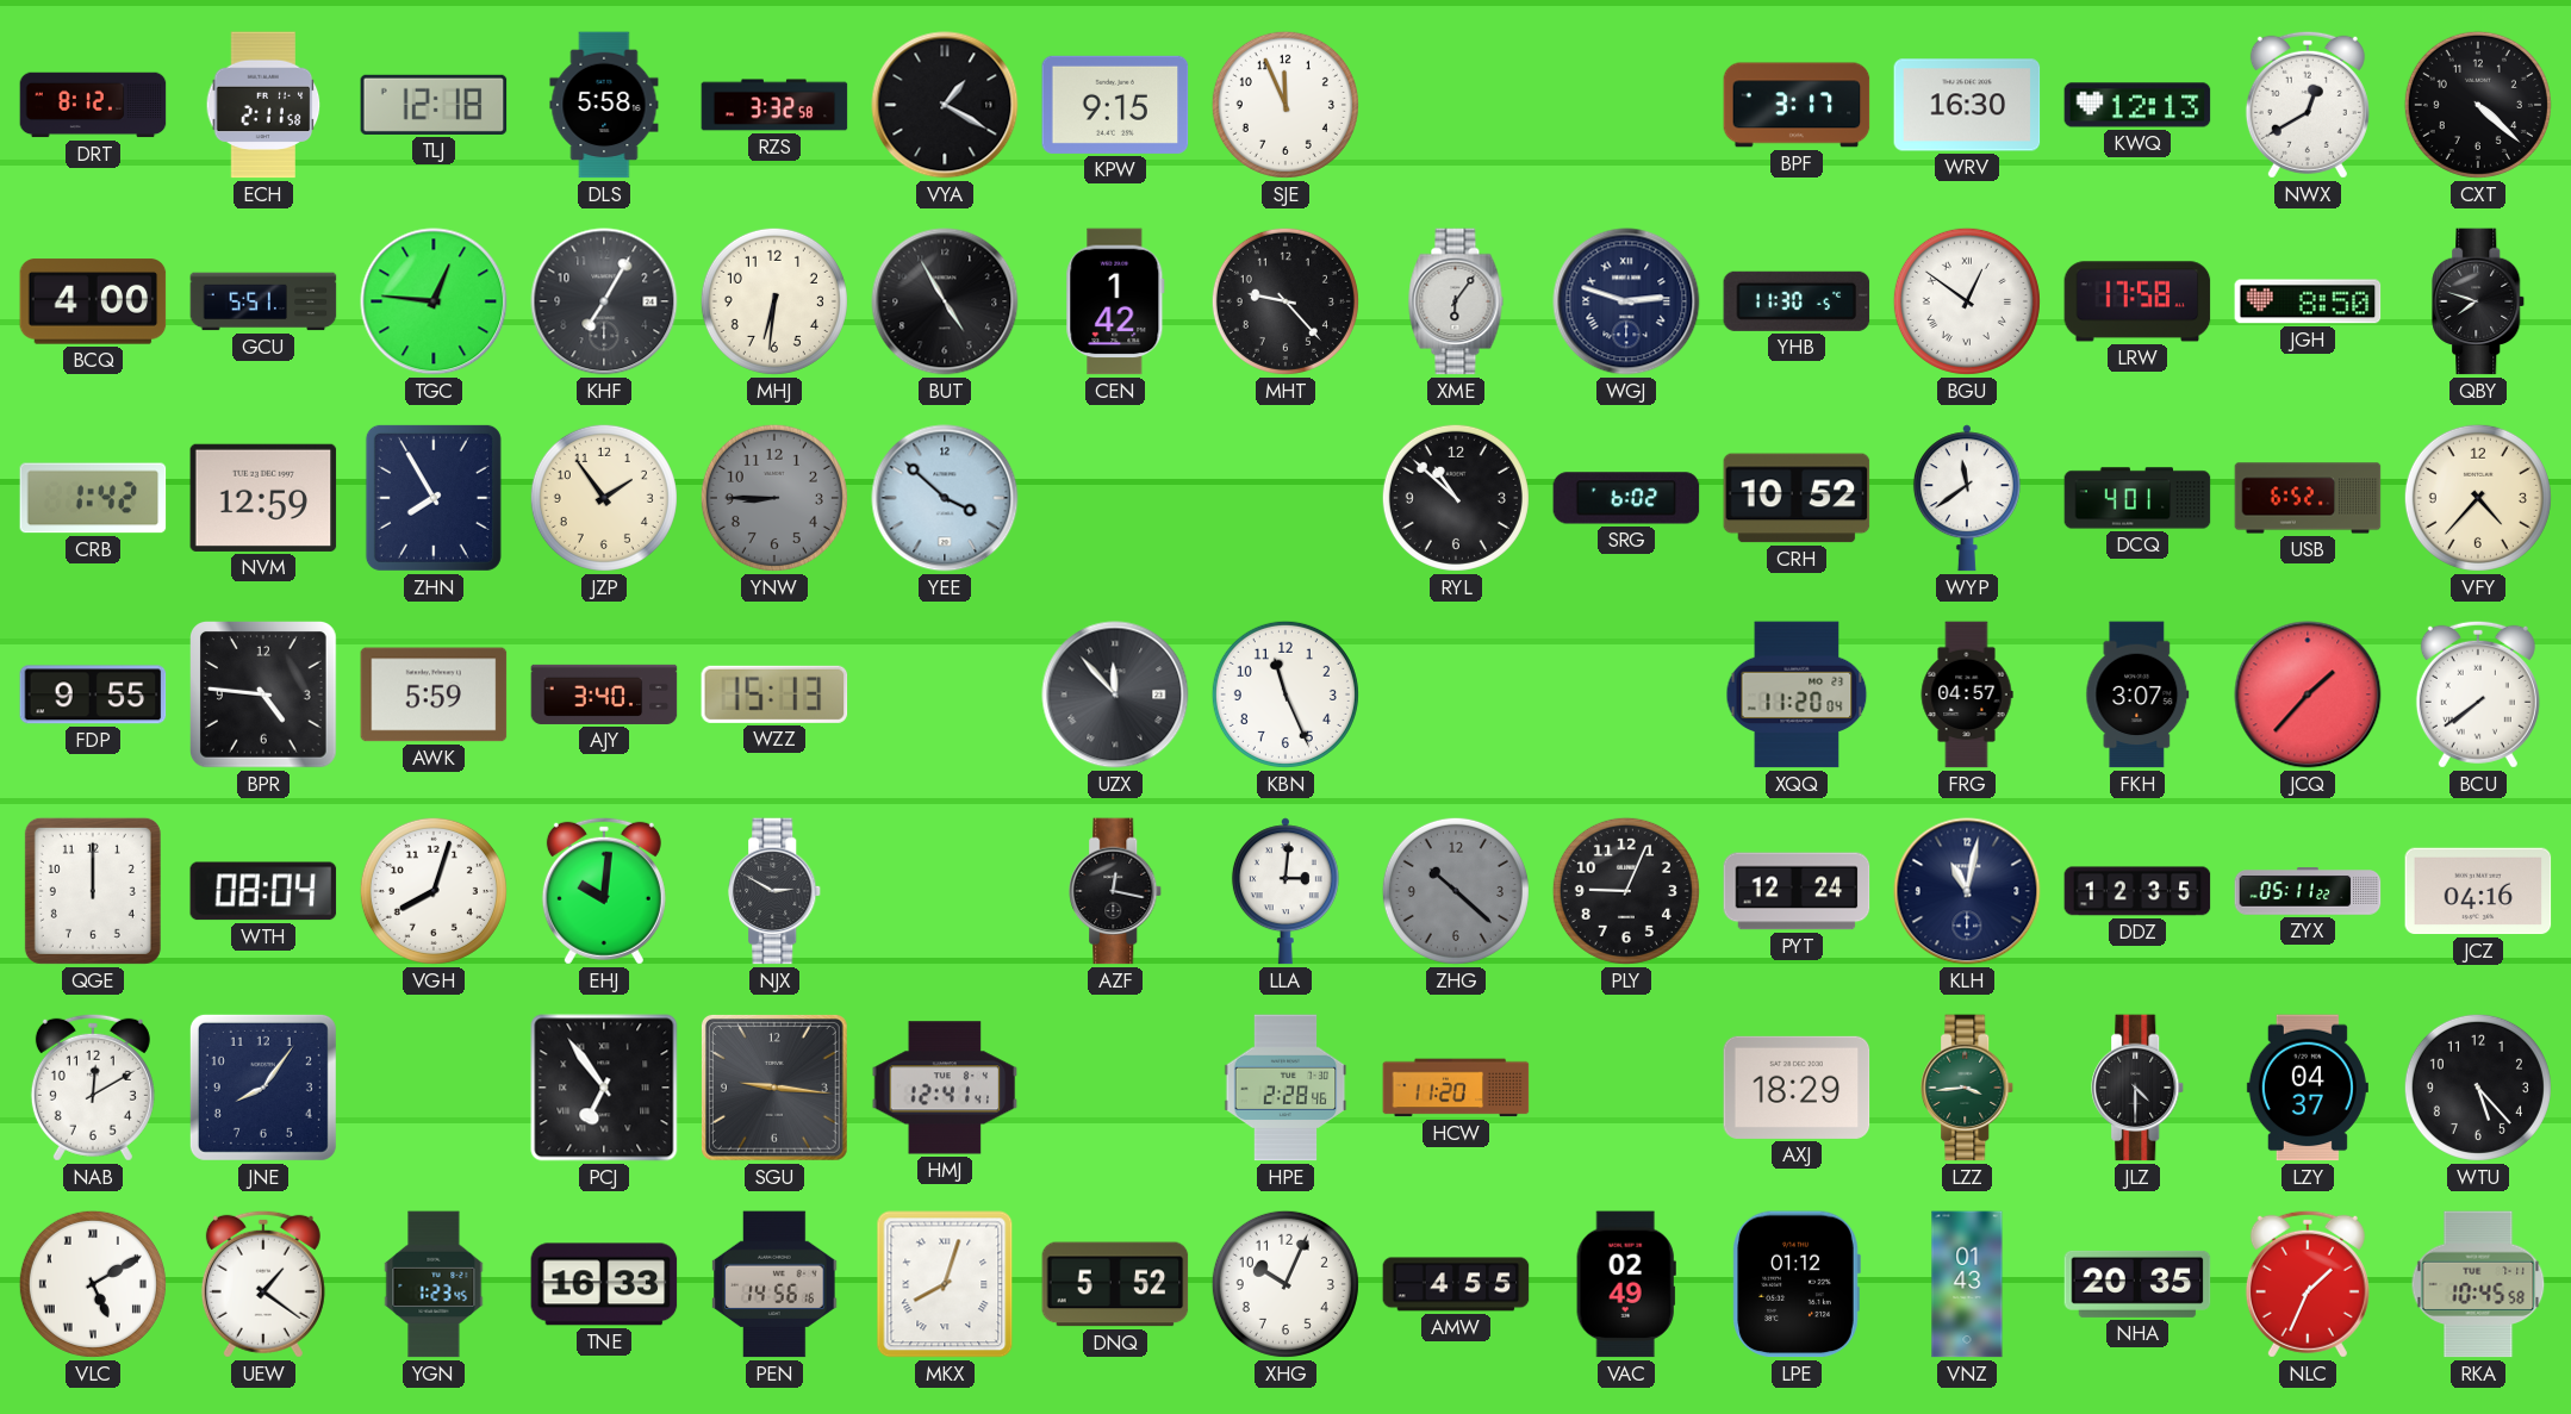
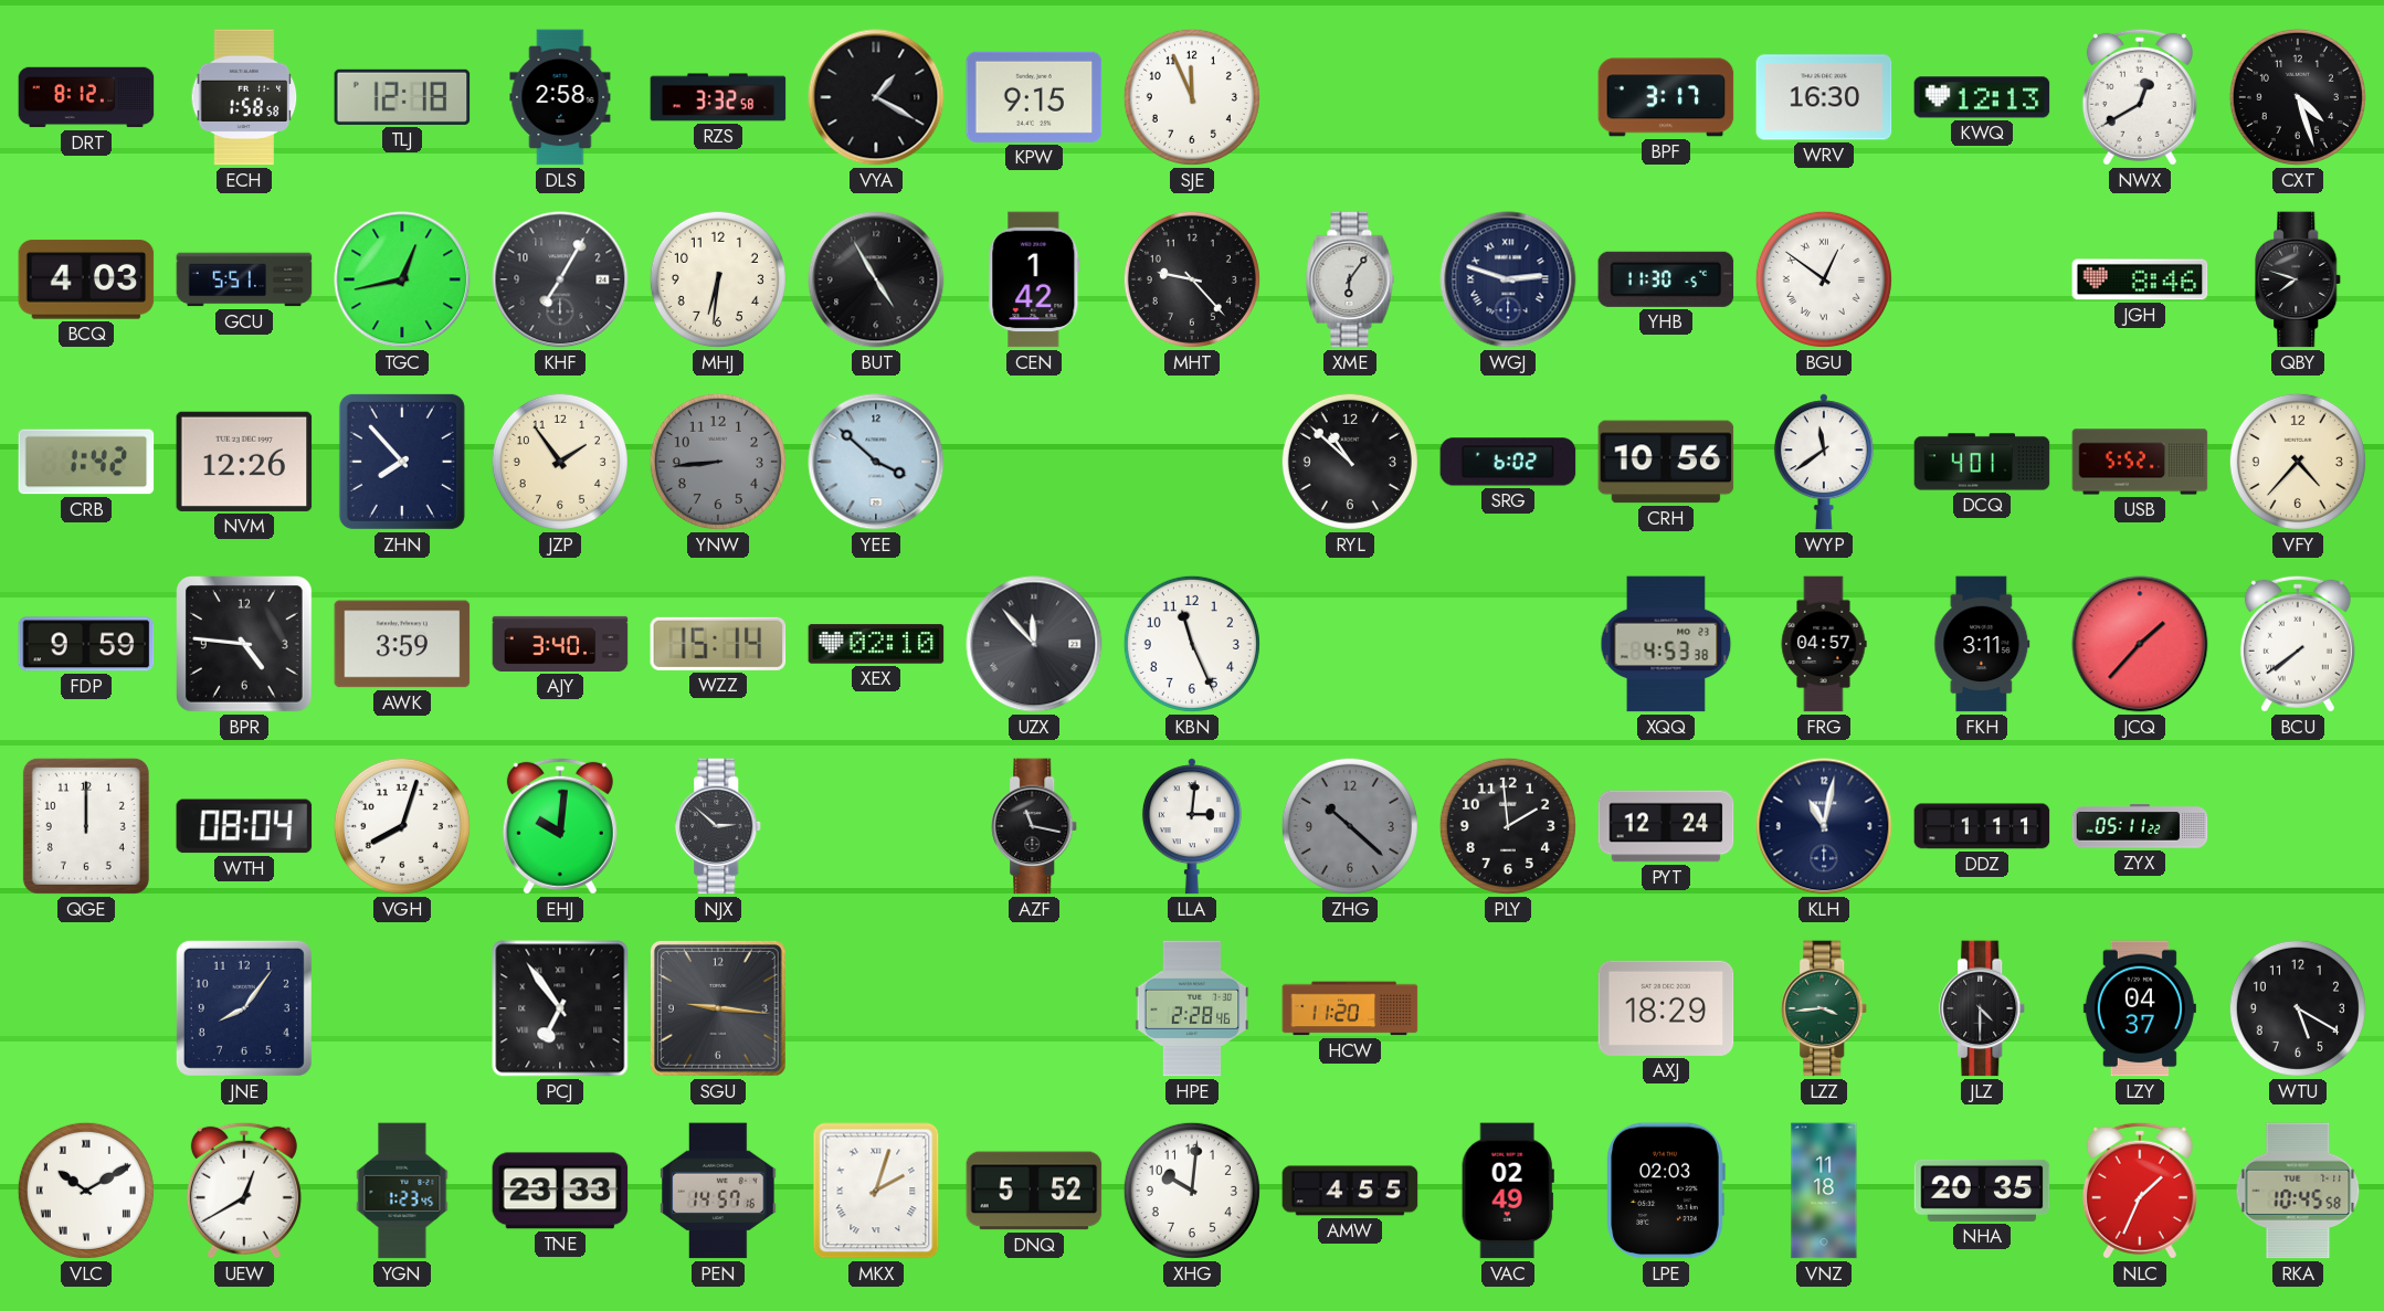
ECH: 2:11 -> 1:58 (244, 97)
DLS: 5:58 -> 2:58 (560, 97)
CXT: 4:22 -> 4:27 (2298, 97)
BCQ: 4:00 -> 4:03 (86, 279)
TGC: 12:46 -> 12:43 (402, 279)
LRW: 17:58 -> none (2137, 301)
JGH: 8:50 -> 8:46 (2140, 279)
NVM: 12:59 -> 12:26 (244, 462)
ZHN: 7:55 -> 7:53 (402, 462)
YNW: 8:45 -> 8:44 (718, 462)
CRH: 10:52 -> 10:56 (1666, 462)
USB: 6:52 -> 5:52 (2140, 462)
FDP: 9:55 -> 9:59 (86, 644)
AWK: 5:59 -> 3:59 (402, 644)
WZZ: 15:13 -> 15:14 (718, 644)
XEX: none -> 02:10 (876, 644)
XQQ: 11:20 -> 4:53 (1666, 644)
FKH: 3:07 -> 3:11 (1982, 644)
NJX: 2:50 -> 2:52 (719, 826)
AZF: 12:17 -> 11:17 (1035, 826)
PLY: 9:04 -> 1:59 (1508, 826)
DDZ: 12:35 -> 1:11 (1982, 826)
JCZ: 04:16 -> none (2478, 891)
NAB: 12:10 -> none (93, 1088)
HMJ: 12:41 -> none (945, 1088)
WTU: 5:23 -> 5:20 (2298, 1008)
VLC: 5:10 -> 10:10 (86, 1191)
UEW: 1:21 -> 12:40 (244, 1191)
TNE: 16:33 -> 23:33 (560, 1191)
PEN: 14:56 -> 14:57 (718, 1191)
MKX: 8:03 -> 2:03 (876, 1191)
XHG: 10:04 -> 10:01 (1192, 1191)
LPE: 01:12 -> 02:03 (1666, 1191)
VNZ: 01:43 -> 11:18 (1824, 1191)
